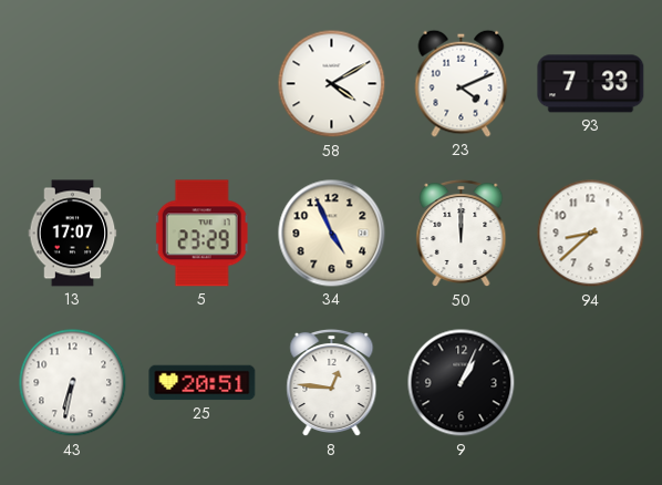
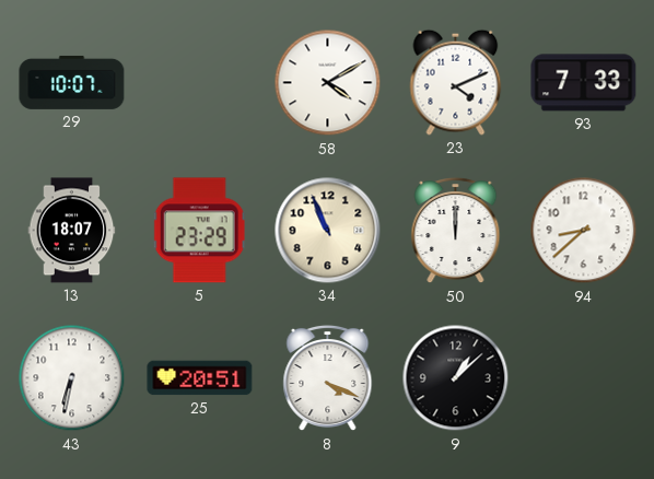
29: none -> 10:07 (72, 82)
13: 17:07 -> 18:07 (72, 231)
34: 4:56 -> 10:56 (328, 231)
8: 12:46 -> 4:19 (328, 378)
9: 1:04 -> 1:08 (456, 378)
